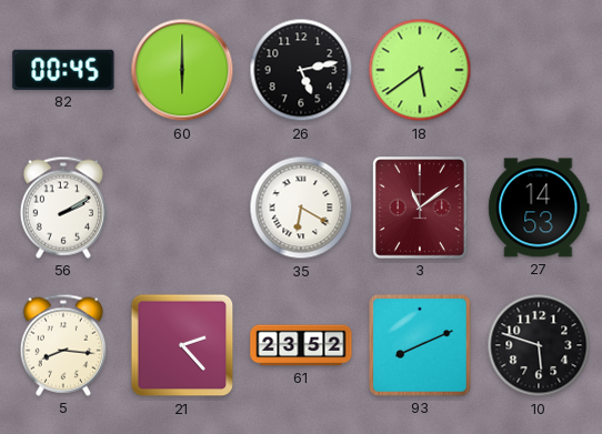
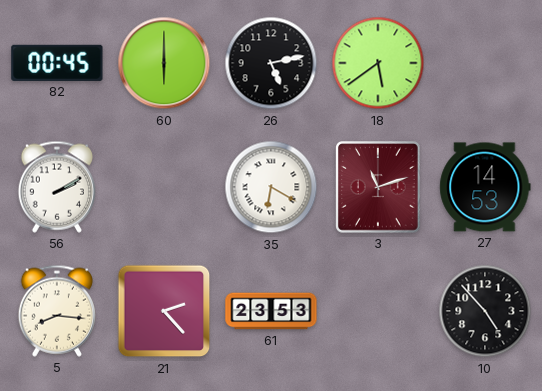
3: 11:09 -> 11:12 (379, 188)
61: 23:52 -> 23:53 (271, 311)
93: 8:11 -> none (421, 346)
10: 5:48 -> 4:53 (485, 311)
